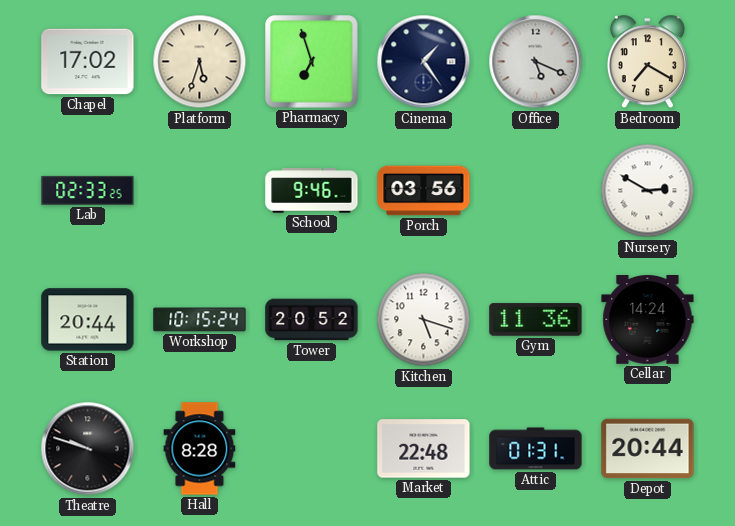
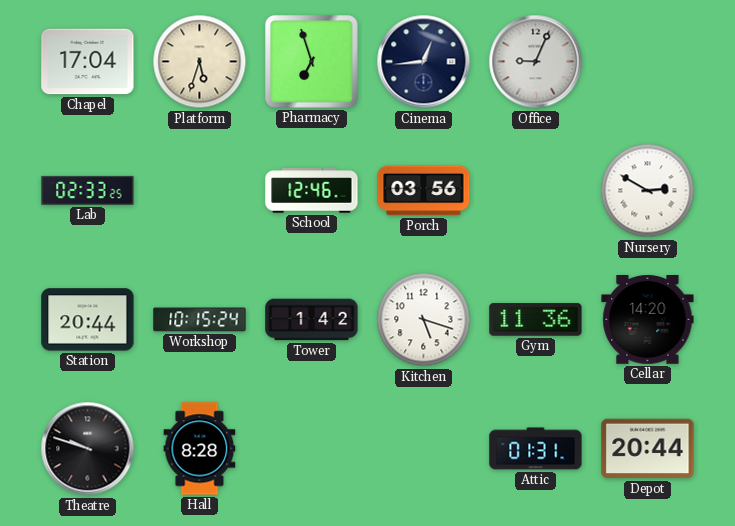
Chapel: 17:02 -> 17:04 (88, 62)
Cinema: 1:24 -> 12:44 (424, 62)
Office: 5:19 -> 9:04 (536, 62)
Bedroom: 7:20 -> none (647, 62)
School: 9:46 -> 12:46 (312, 191)
Tower: 20:52 -> 1:42 (312, 320)
Cellar: 14:24 -> 14:20 (648, 320)
Market: 22:48 -> none (424, 449)
